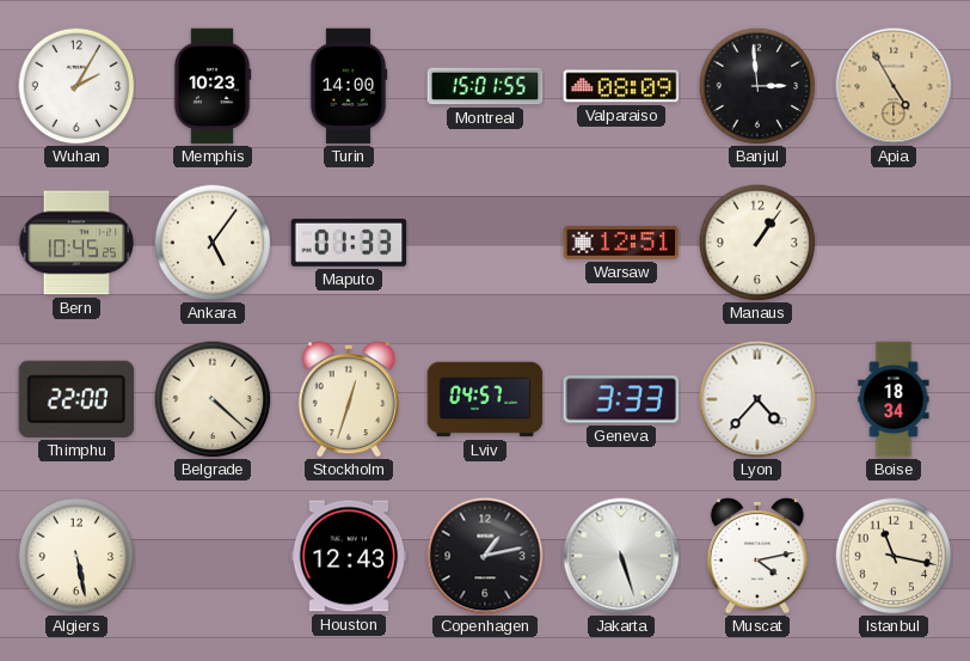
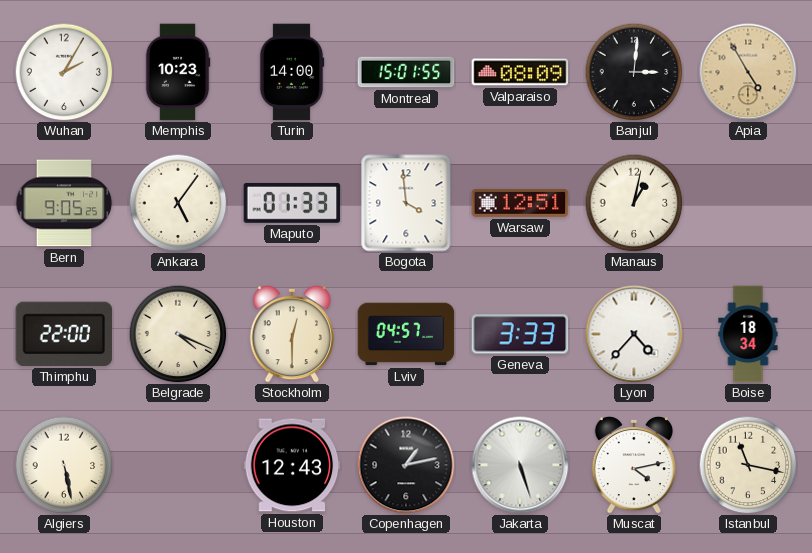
Banjul: 2:59 -> 3:01 (634, 72)
Bern: 10:45 -> 9:05 (64, 203)
Bogota: none -> 3:59 (406, 203)
Manaus: 1:06 -> 1:02 (634, 203)
Belgrade: 4:22 -> 4:19 (178, 334)
Stockholm: 12:33 -> 12:30 (292, 334)
